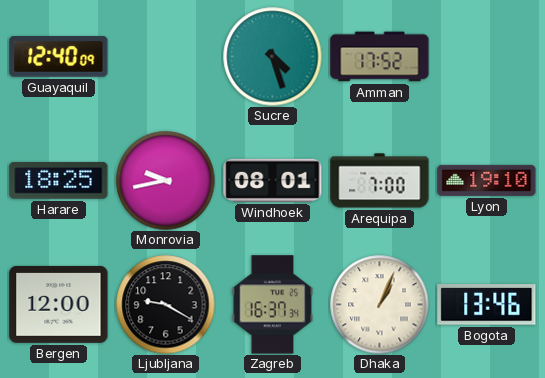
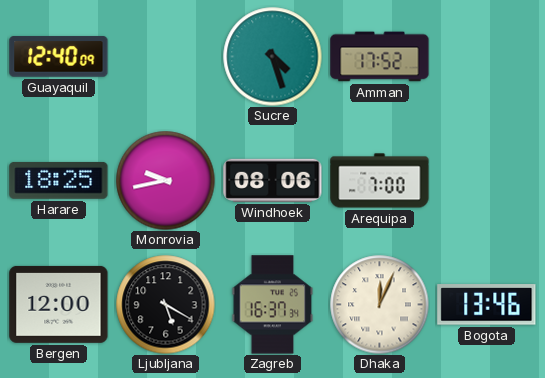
Windhoek: 08:01 -> 08:06 (273, 180)
Lyon: 19:10 -> none (487, 180)
Ljubljana: 9:20 -> 5:20 (166, 305)
Dhaka: 1:04 -> 12:04 (380, 305)
